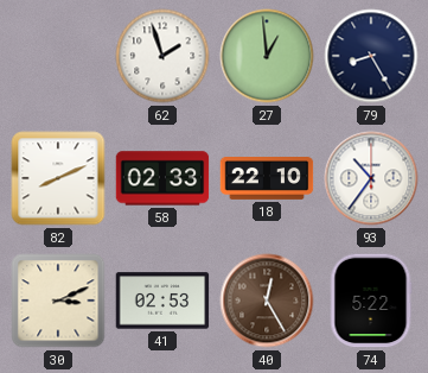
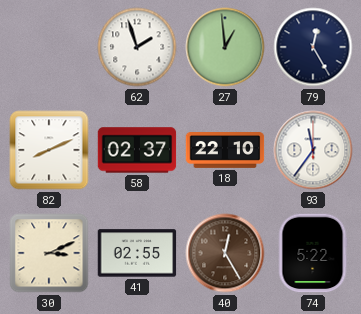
79: 8:25 -> 12:25 (313, 47)
58: 02:33 -> 02:37 (137, 150)
93: 10:36 -> 11:36 (313, 150)
41: 02:53 -> 02:55 (137, 253)
